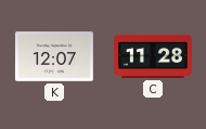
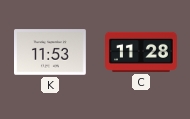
K: 12:07 -> 11:53 (51, 52)
